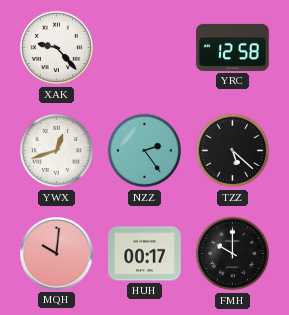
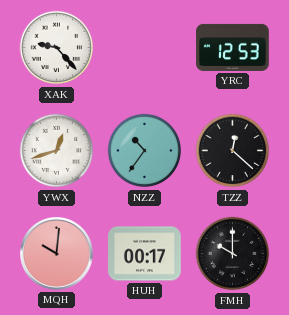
YRC: 12:58 -> 12:53 (233, 47)
NZZ: 2:24 -> 10:36 (145, 151)
TZZ: 5:22 -> 12:22 (233, 151)
